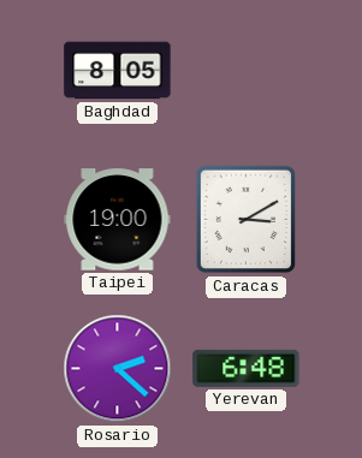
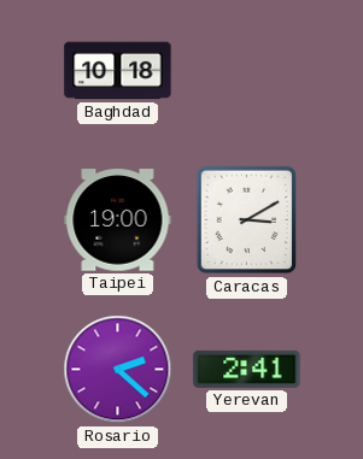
Baghdad: 8:05 -> 10:18 (118, 71)
Yerevan: 6:48 -> 2:41 (247, 369)
